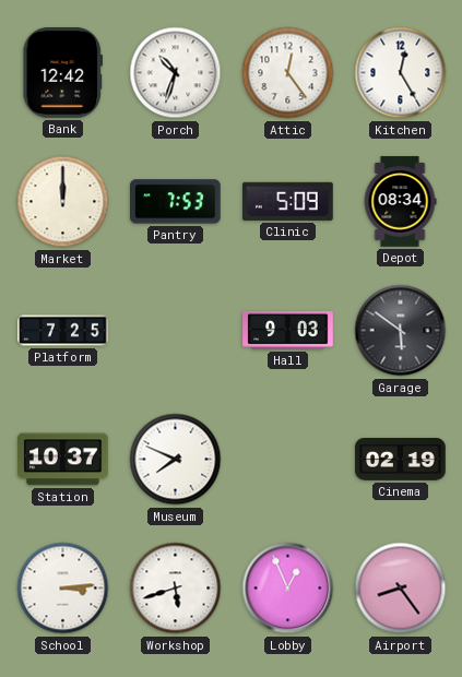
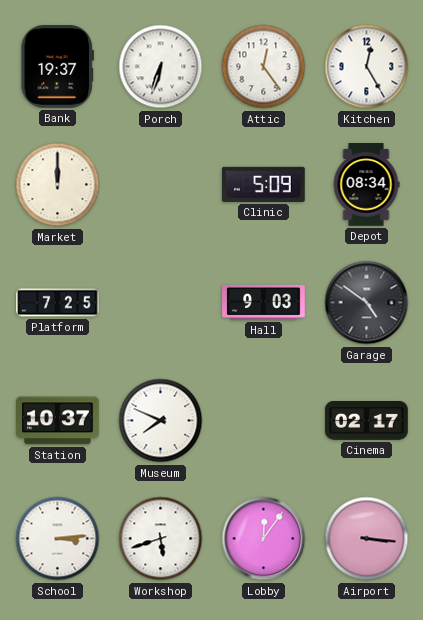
Bank: 12:42 -> 19:37 (57, 67)
Porch: 10:33 -> 6:33 (161, 67)
Pantry: 7:53 -> none (176, 202)
Garage: 5:51 -> 4:51 (367, 303)
Cinema: 02:19 -> 02:17 (367, 421)
Lobby: 12:56 -> 12:06 (264, 539)
Airport: 8:24 -> 3:16 (367, 539)
